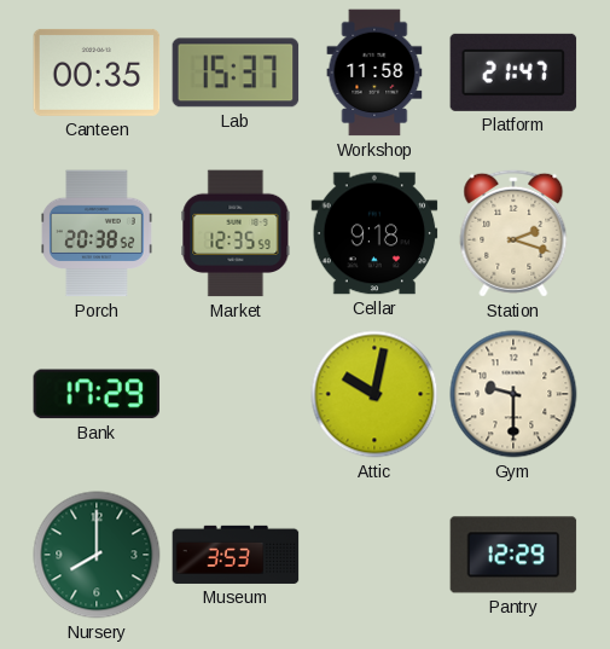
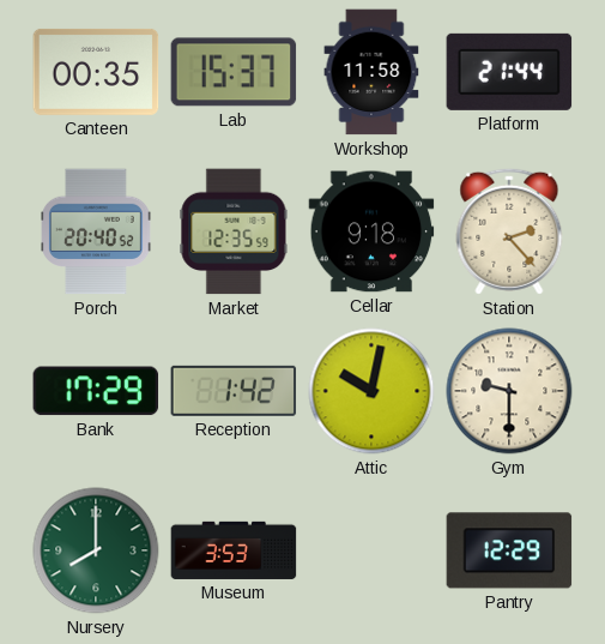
Platform: 21:47 -> 21:44 (509, 72)
Porch: 20:38 -> 20:40 (96, 231)
Station: 2:18 -> 2:23 (509, 231)
Reception: none -> 1:42 (234, 391)
